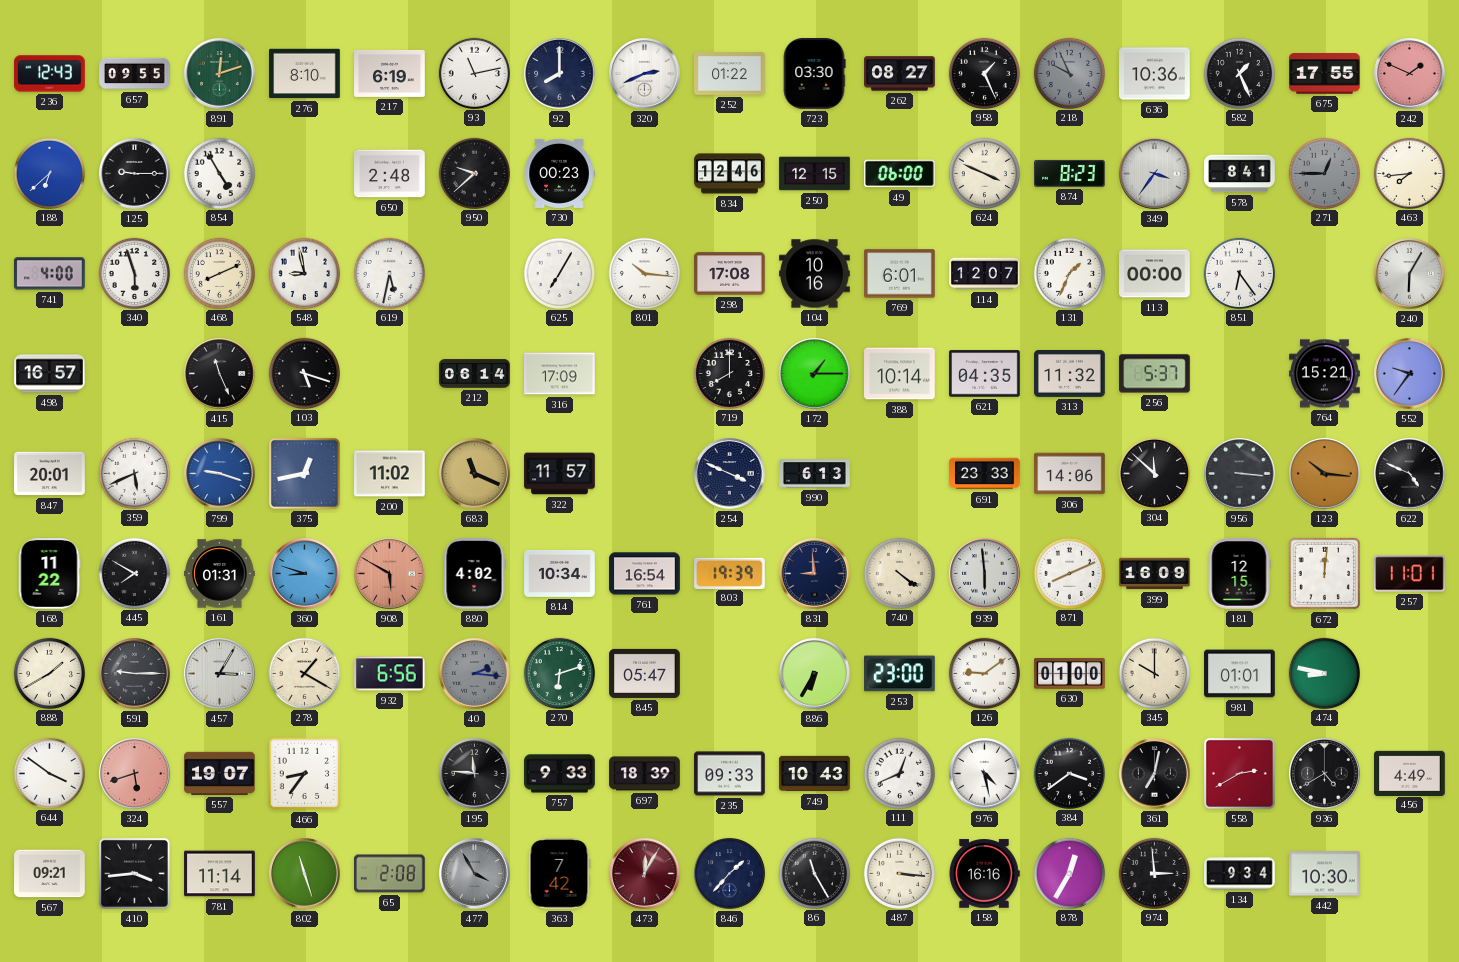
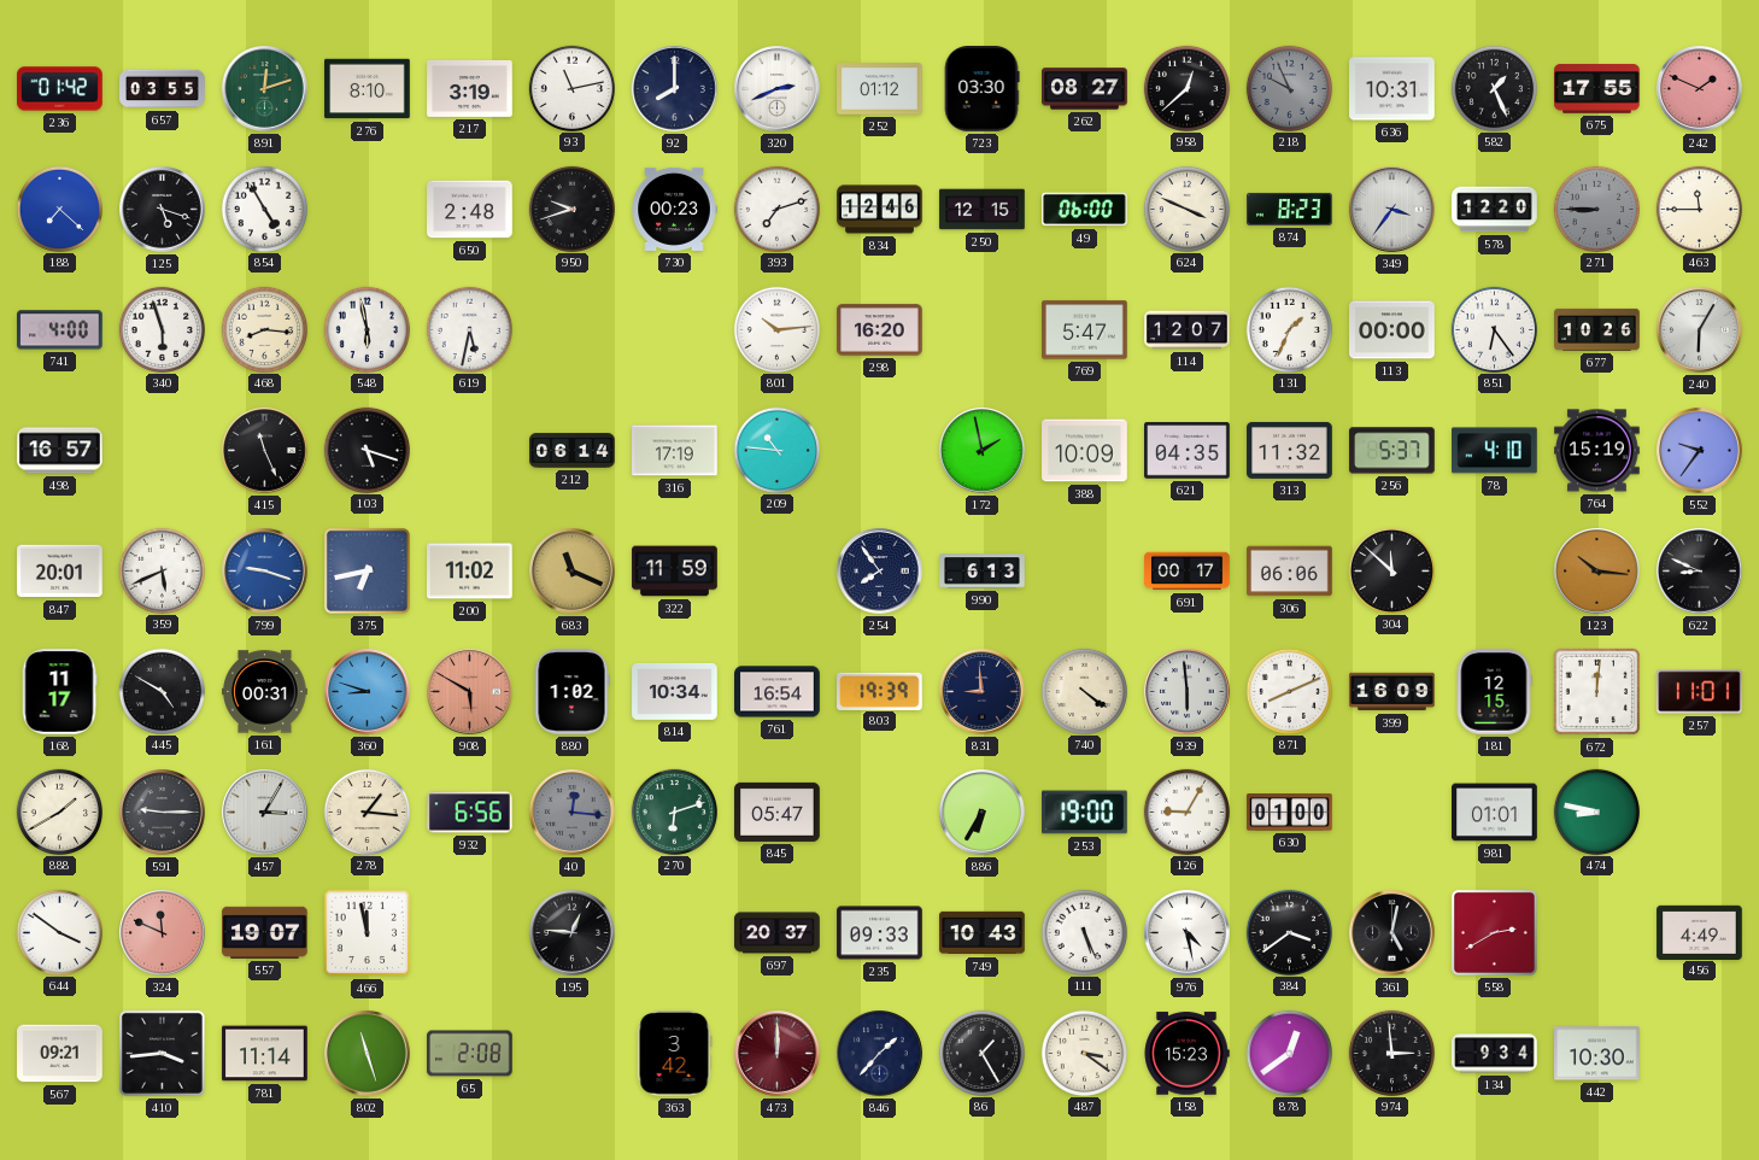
236: 12:43 -> 01:42 (60, 89)
657: 09:55 -> 03:55 (163, 89)
217: 6:19 -> 3:19 (470, 88)
252: 01:22 -> 01:12 (880, 89)
958: 1:26 -> 12:38 (1186, 88)
636: 10:36 -> 10:31 (1392, 89)
188: 6:38 -> 7:22 (59, 209)
125: 9:15 -> 5:18 (163, 210)
950: 9:38 -> 9:42 (571, 209)
393: none -> 7:12 (776, 209)
578: 8:41 -> 12:20 (1495, 210)
271: 12:45 -> 8:45 (1596, 209)
463: 7:44 -> 11:45 (1699, 209)
468: 8:11 -> 8:16 (264, 329)
548: 8:58 -> 5:58 (367, 329)
625: 7:05 -> none (559, 273)
801: 10:16 -> 10:14 (776, 329)
298: 17:08 -> 16:20 (880, 330)
104: 10:16 -> none (815, 274)
769: 6:01 -> 5:47 (1085, 330)
677: none -> 10:26 (1597, 329)
316: 17:09 -> 17:19 (675, 451)
209: none -> 10:46 (776, 450)
719: 8:00 -> none (729, 373)
172: 1:15 -> 1:58 (983, 451)
388: 10:14 -> 10:09 (1085, 451)
78: none -> 4:10 (1495, 451)
764: 15:21 -> 15:19 (1597, 451)
375: 12:43 -> 6:43 (367, 570)
322: 11:57 -> 11:59 (675, 572)
254: 3:49 -> 7:54 (880, 572)
691: 23:33 -> 00:17 (1188, 572)
306: 14:06 -> 06:06 (1290, 572)
956: 3:16 -> none (1240, 474)
622: 4:49 -> 8:49 (1700, 572)
168: 11:22 -> 11:17 (59, 692)
445: 7:50 -> 4:50 (162, 691)
161: 01:31 -> 00:31 (265, 692)
880: 4:02 -> 1:02 (571, 692)
278: 1:20 -> 1:16 (367, 812)
40: 2:16 -> 12:16 (573, 813)
253: 23:00 -> 19:00 (1085, 813)
126: 9:09 -> 9:05 (1186, 812)
345: 10:00 -> none (1154, 673)
324: 5:42 -> 11:49 (163, 933)
466: 8:36 -> 11:58 (368, 933)
195: 11:46 -> 12:46 (573, 933)
757: 9:33 -> none (560, 774)
697: 18:39 -> 20:37 (778, 933)
111: 12:41 -> 5:26 (1084, 932)
361: 7:02 -> 5:02 (1392, 933)
936: 4:40 -> none (1325, 774)
477: 3:55 -> none (475, 874)
363: 7:42 -> 3:42 (674, 1054)
473: 12:05 -> 12:00 (778, 1054)
86: 11:25 -> 1:25 (981, 1053)
487: 3:16 -> 3:21 (1084, 1053)
158: 16:16 -> 15:23 (1186, 1054)
878: 12:35 -> 12:39 (1289, 1053)
